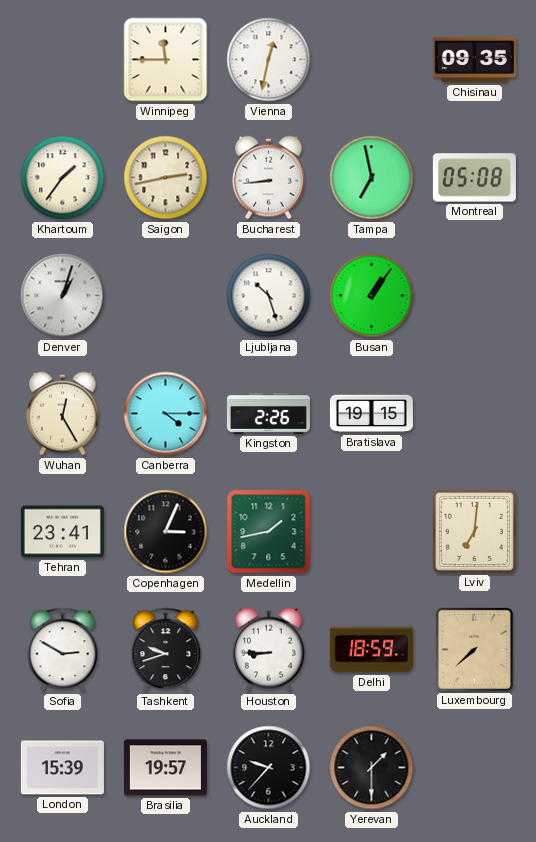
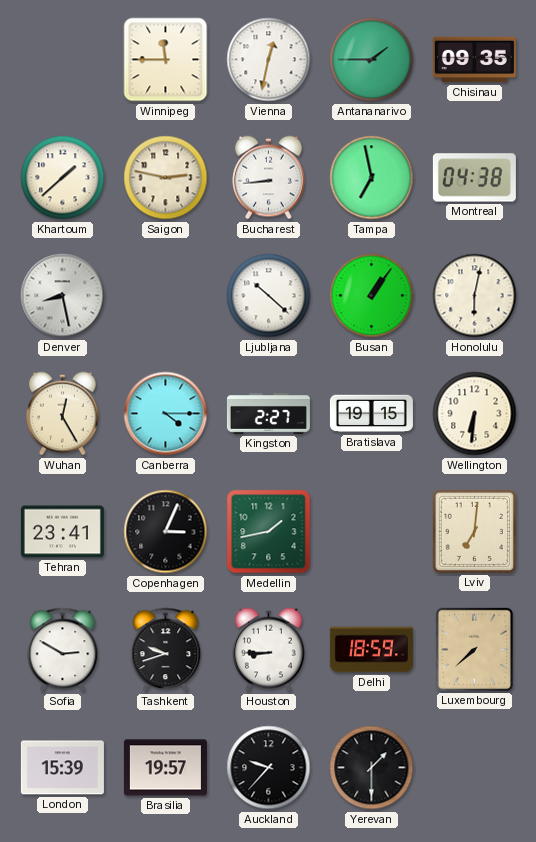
Antananarivo: none -> 1:45 (372, 60)
Khartoum: 1:36 -> 1:38 (63, 178)
Saigon: 2:43 -> 2:47 (166, 178)
Montreal: 05:08 -> 04:38 (474, 178)
Denver: 1:03 -> 8:28 (63, 296)
Ljubljana: 10:27 -> 10:22 (269, 296)
Honolulu: none -> 6:02 (475, 296)
Kingston: 2:26 -> 2:27 (268, 414)
Wellington: none -> 6:31 (475, 414)
